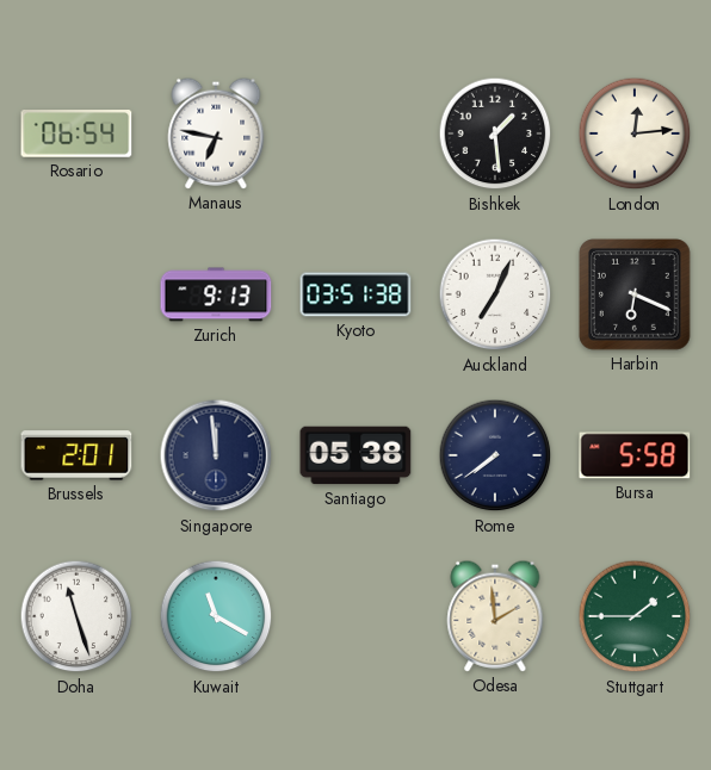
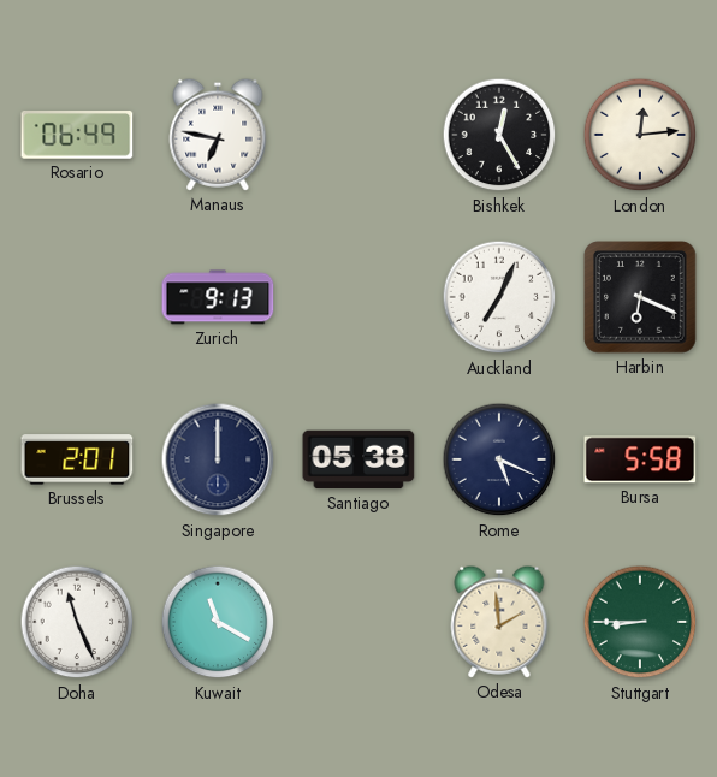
Rosario: 06:54 -> 06:49 (77, 136)
Bishkek: 1:29 -> 12:25 (499, 135)
Kyoto: 03:51 -> none (355, 294)
Singapore: 11:59 -> 12:00 (218, 459)
Rome: 7:39 -> 5:19 (499, 459)
Doha: 11:27 -> 11:26 (77, 622)
Stuttgart: 1:45 -> 8:45 (640, 622)
